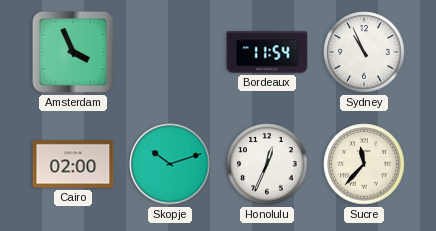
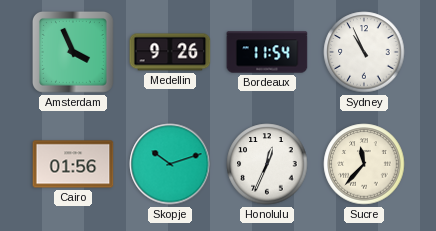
Medellin: none -> 9:26 (170, 52)
Cairo: 02:00 -> 01:56 (73, 164)
